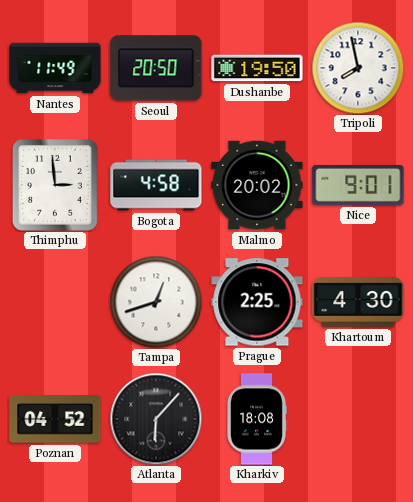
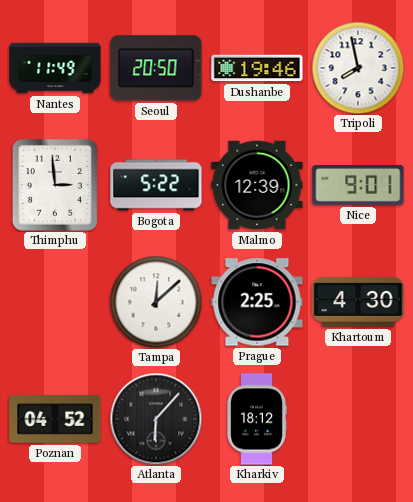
Dushanbe: 19:50 -> 19:46 (257, 68)
Bogota: 4:58 -> 5:22 (156, 185)
Malmo: 20:02 -> 12:39 (257, 185)
Tampa: 12:42 -> 12:08 (156, 302)
Kharkiv: 18:08 -> 18:12 (257, 419)
